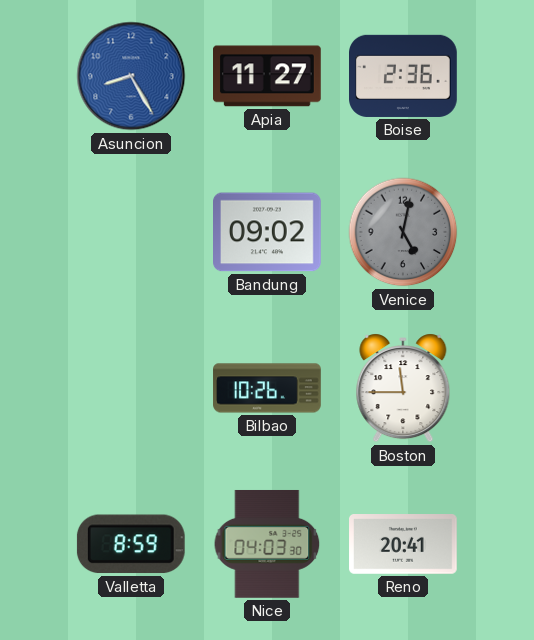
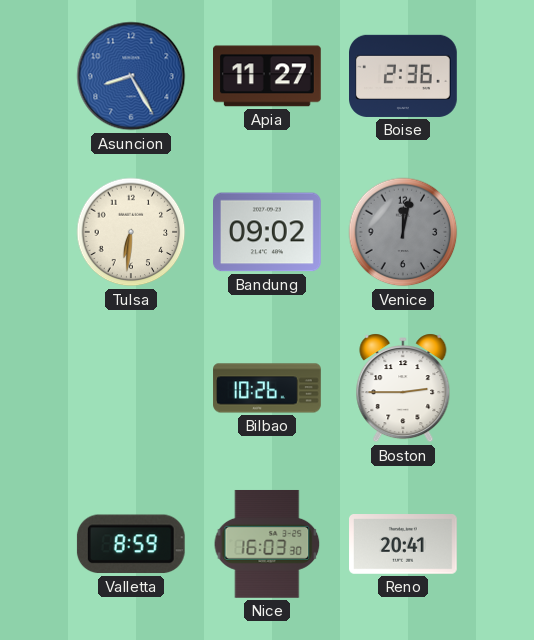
Tulsa: none -> 6:31 (131, 232)
Venice: 5:02 -> 12:02 (403, 232)
Boston: 11:45 -> 2:45 (403, 388)
Nice: 04:03 -> 16:03 (267, 544)
